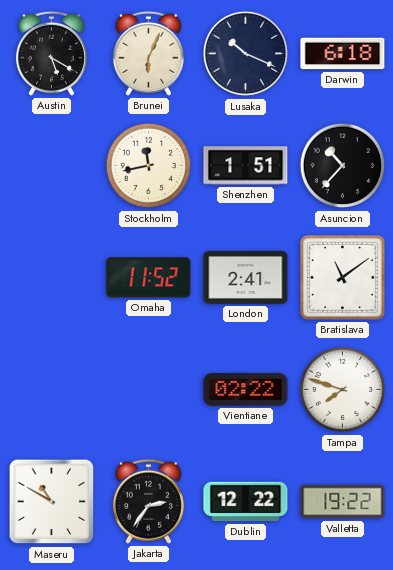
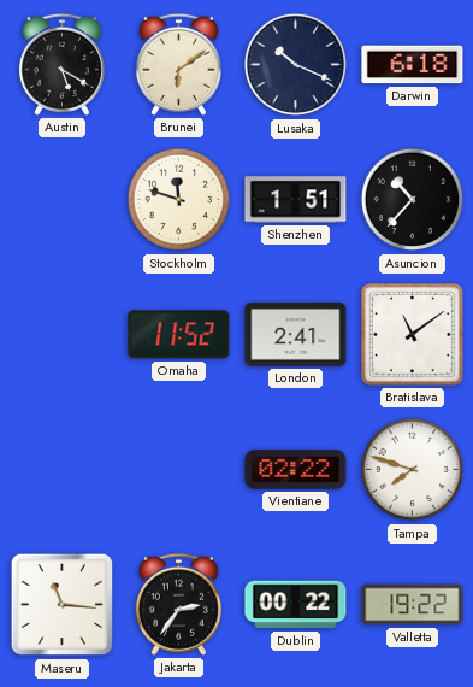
Brunei: 6:04 -> 6:09 (178, 64)
Stockholm: 11:43 -> 11:48 (179, 200)
Maseru: 10:50 -> 11:16 (63, 605)
Dublin: 12:22 -> 00:22 (296, 605)
